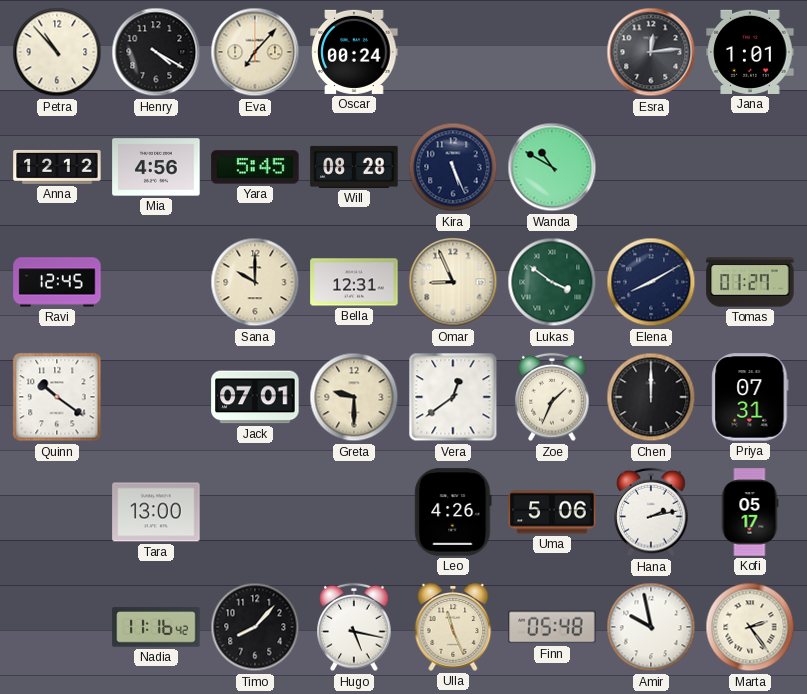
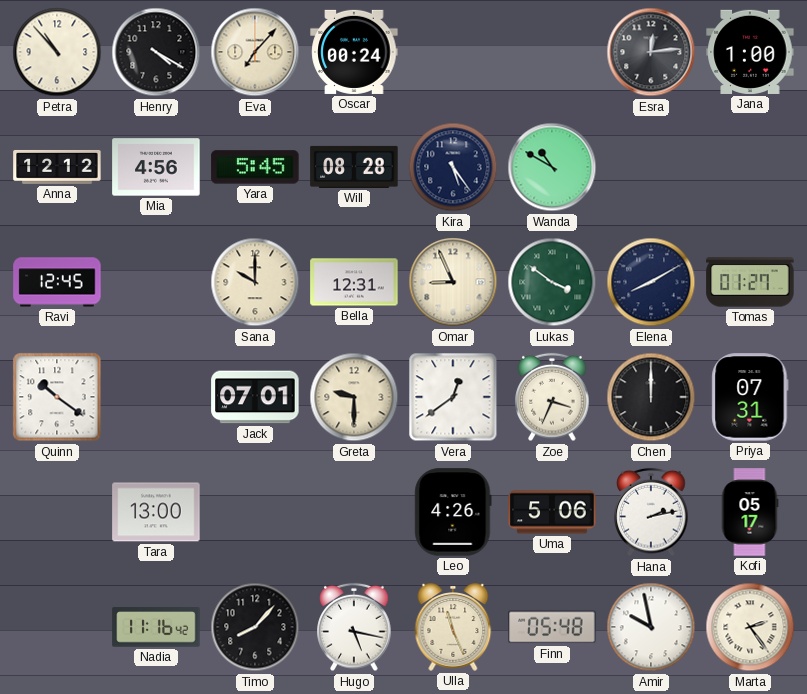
Jana: 1:01 -> 1:00 (750, 52)
Kira: 5:26 -> 5:24 (453, 167)
Zoe: 1:34 -> 3:34 (552, 397)
